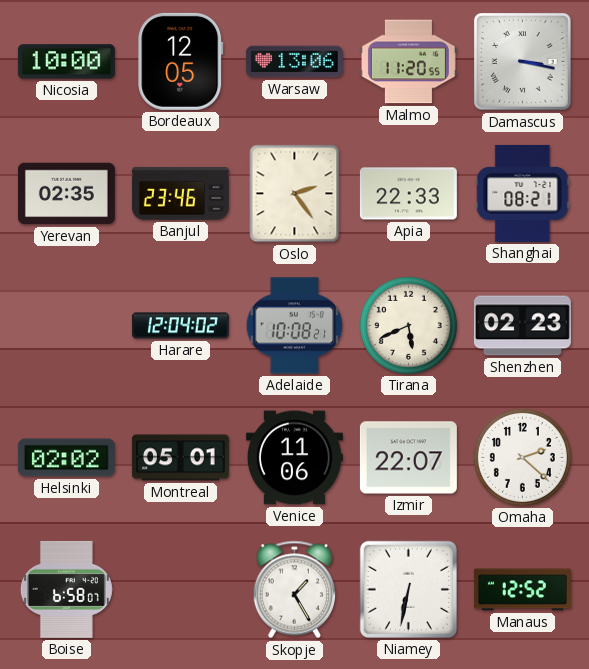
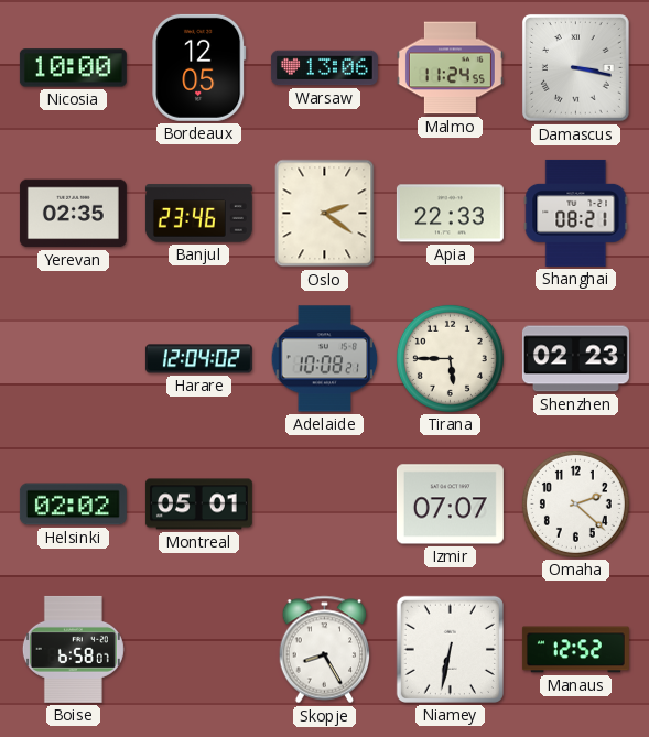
Malmo: 11:20 -> 11:24 (450, 68)
Oslo: 2:24 -> 2:21 (325, 214)
Tirana: 5:41 -> 5:45 (450, 358)
Venice: 11:06 -> none (294, 458)
Izmir: 22:07 -> 07:07 (450, 505)
Skopje: 1:25 -> 8:25 (325, 650)
